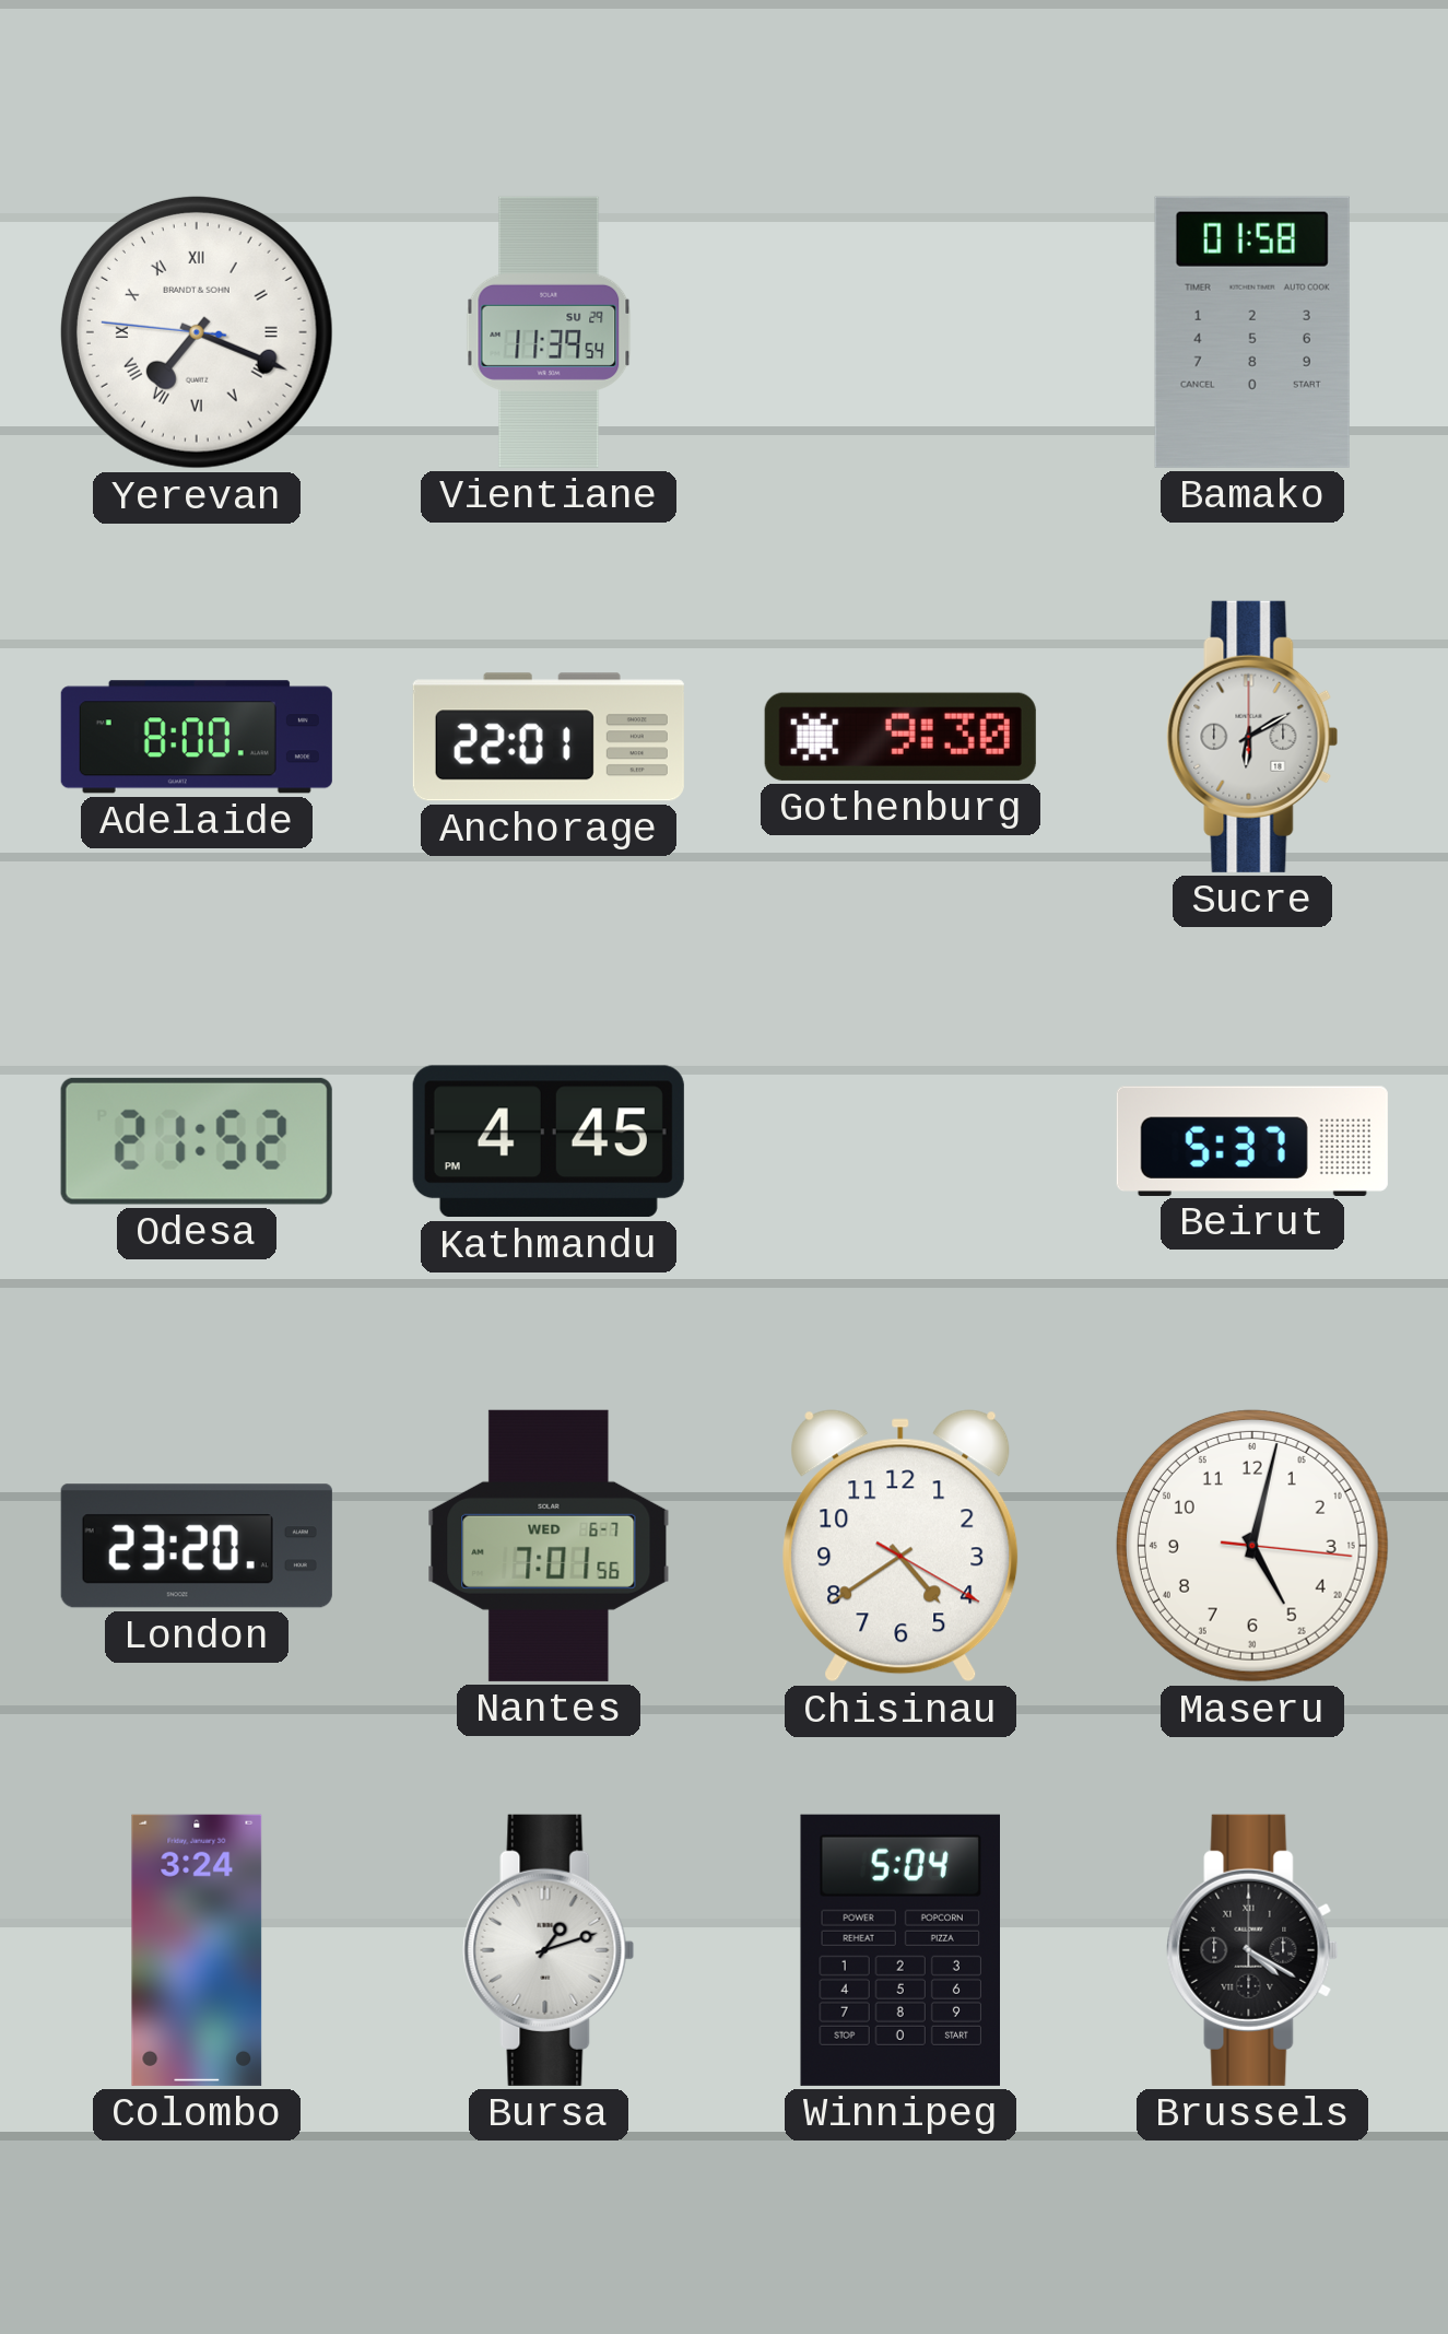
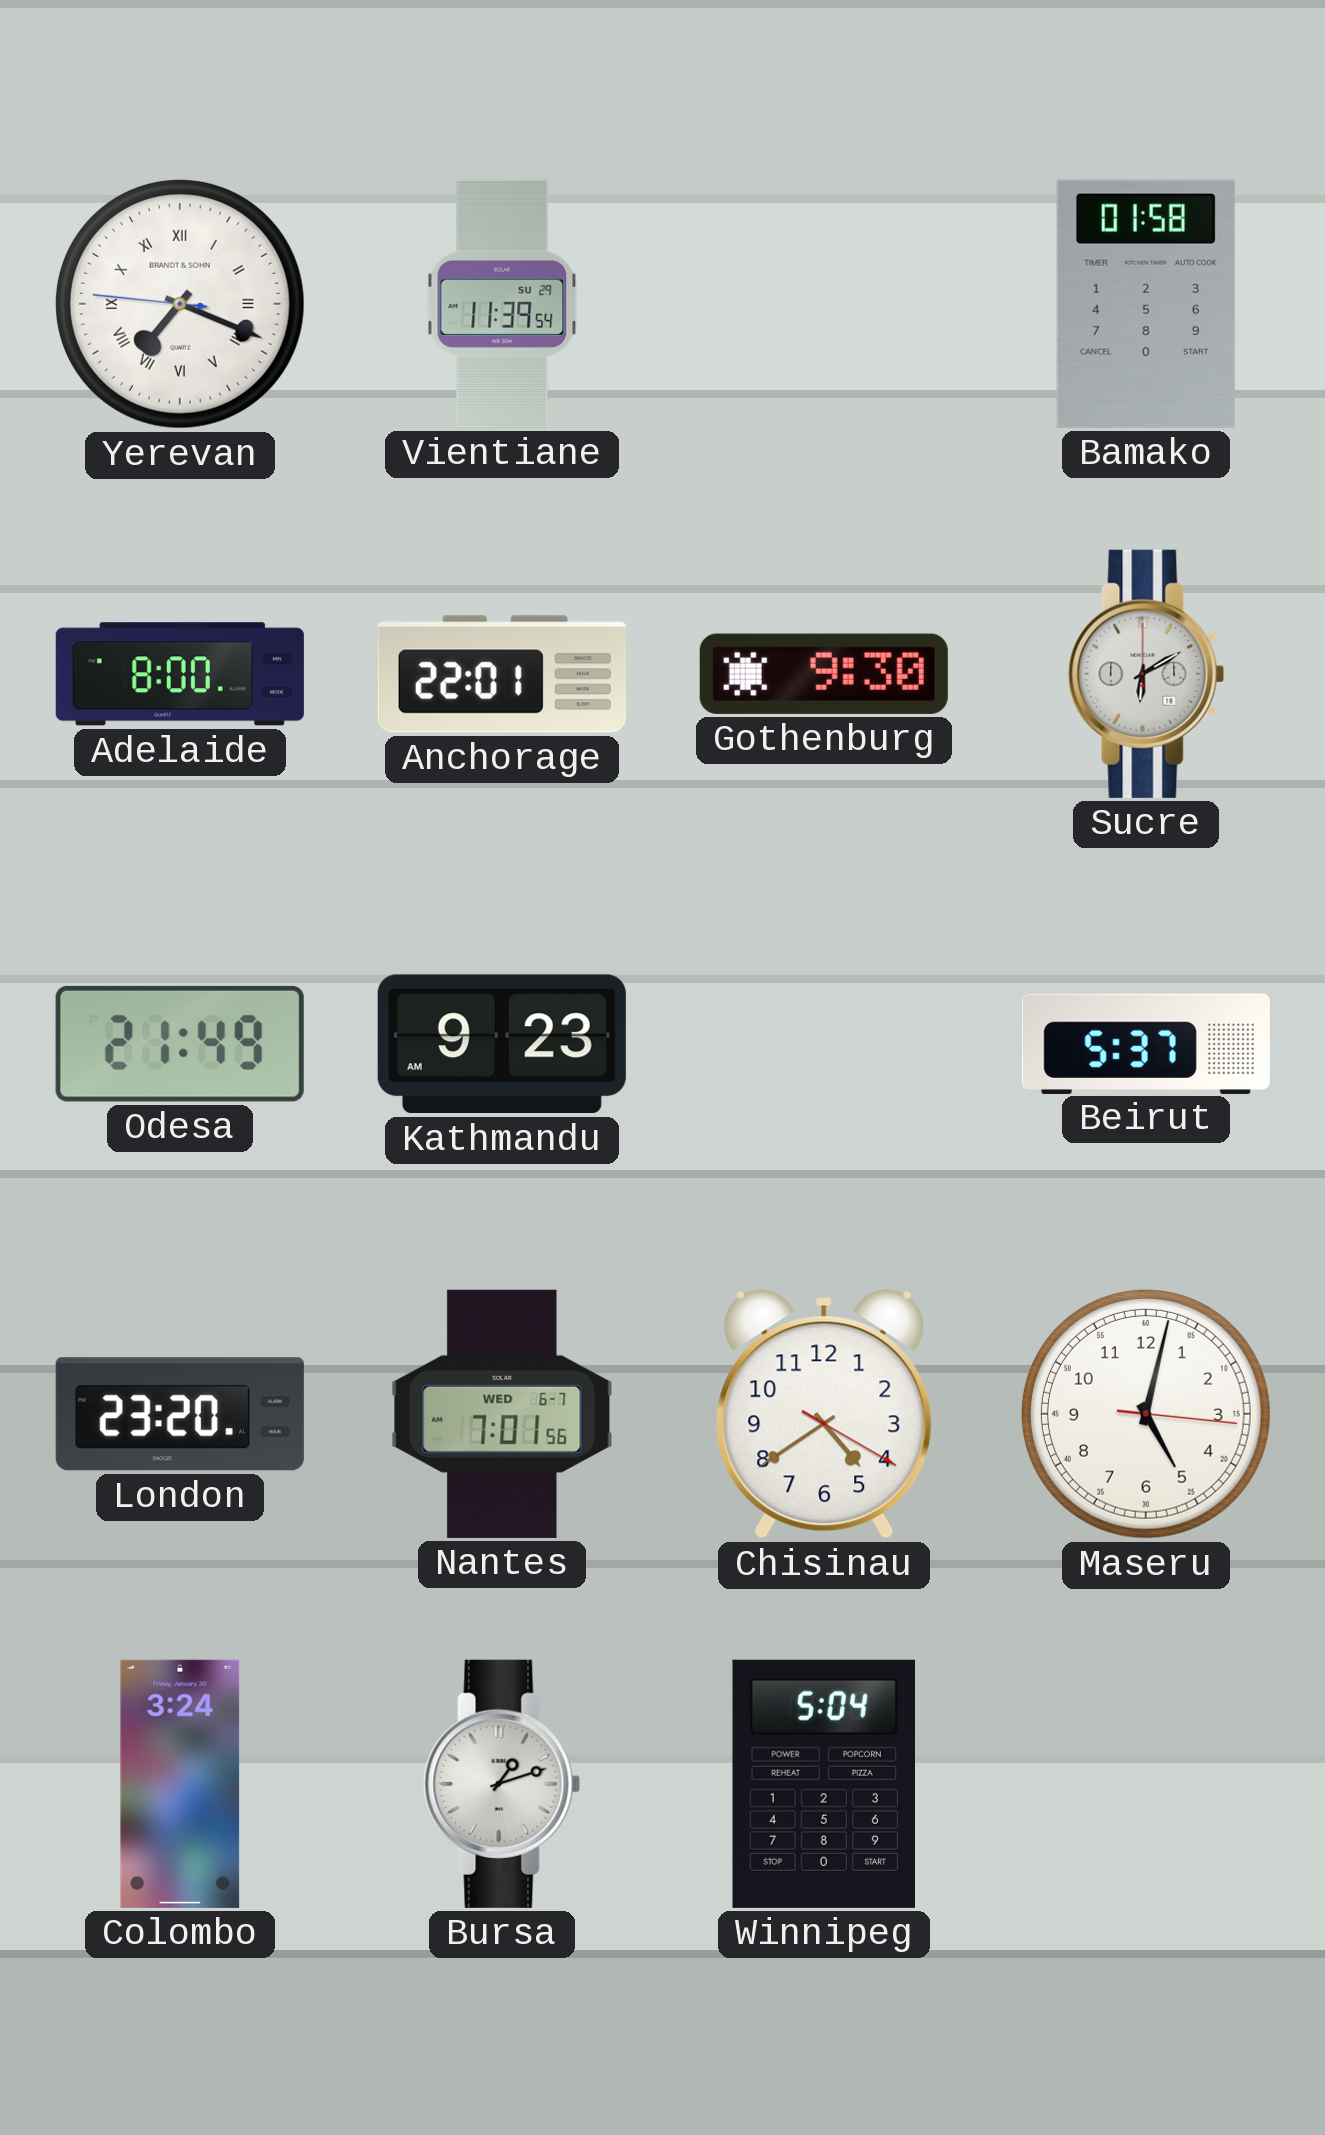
Odesa: 21:52 -> 21:49 (180, 1044)
Kathmandu: 4:45 -> 9:23 (502, 1044)
Brussels: 4:20 -> none (1252, 1950)
